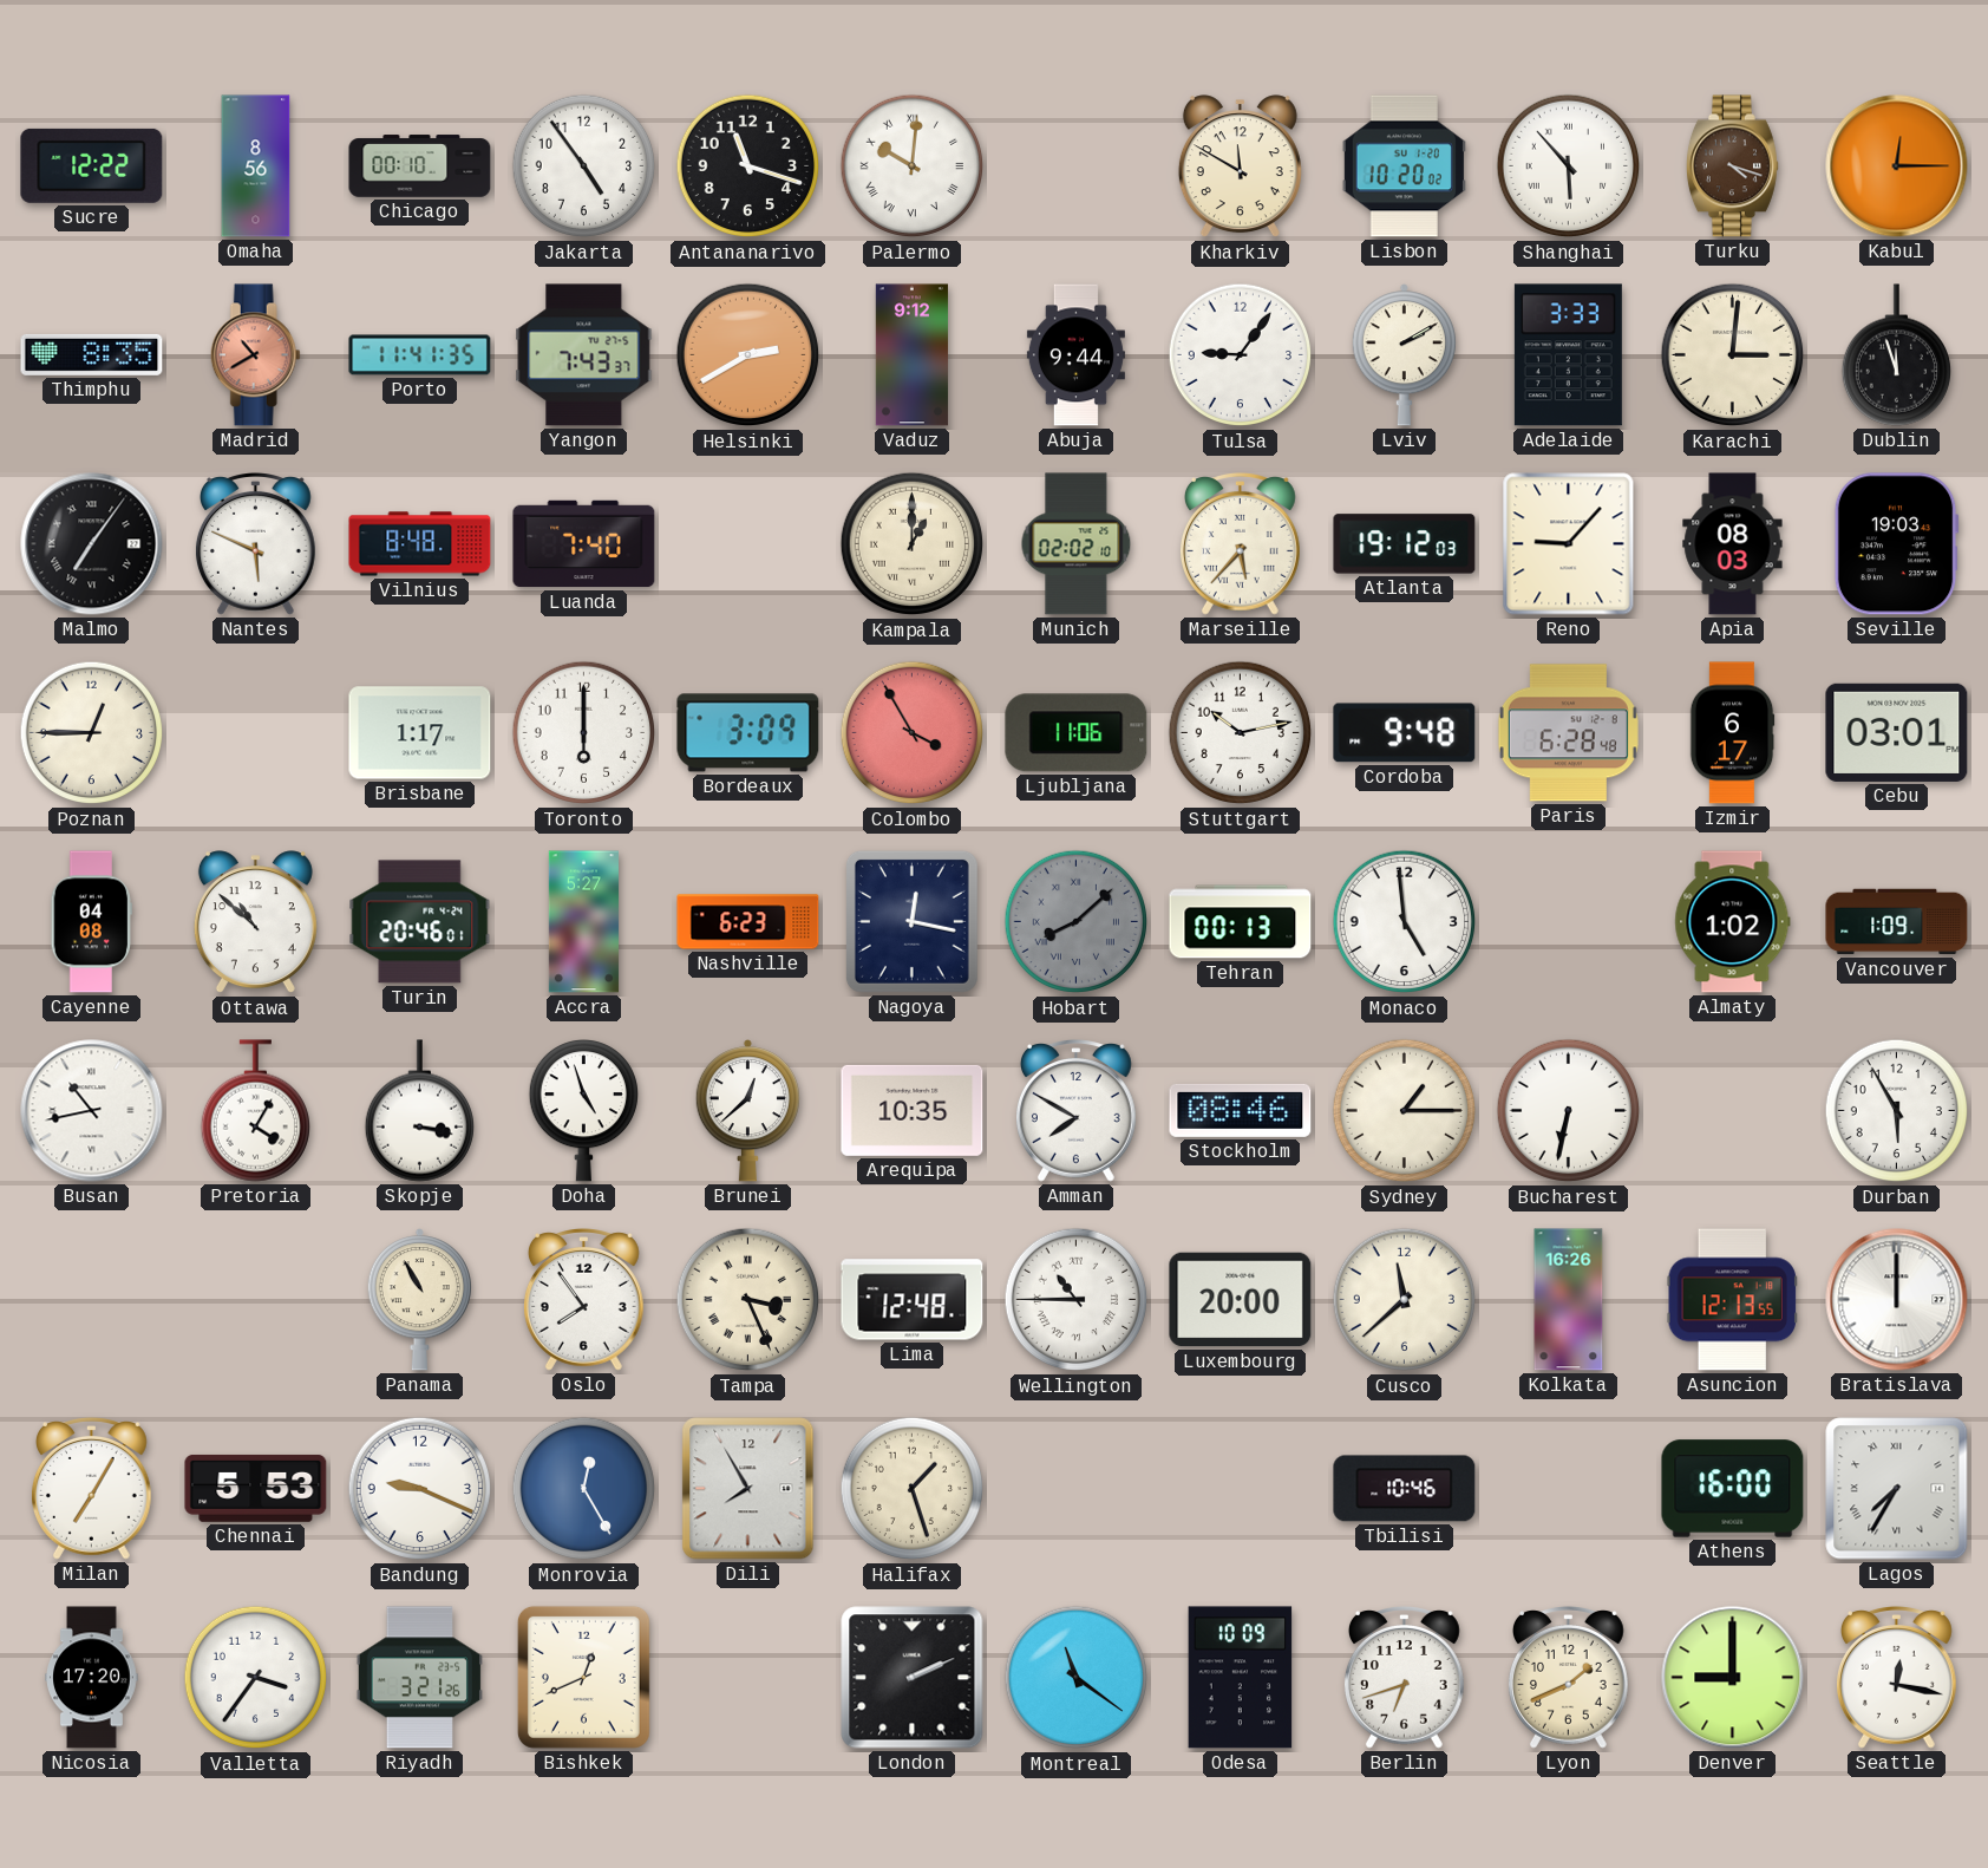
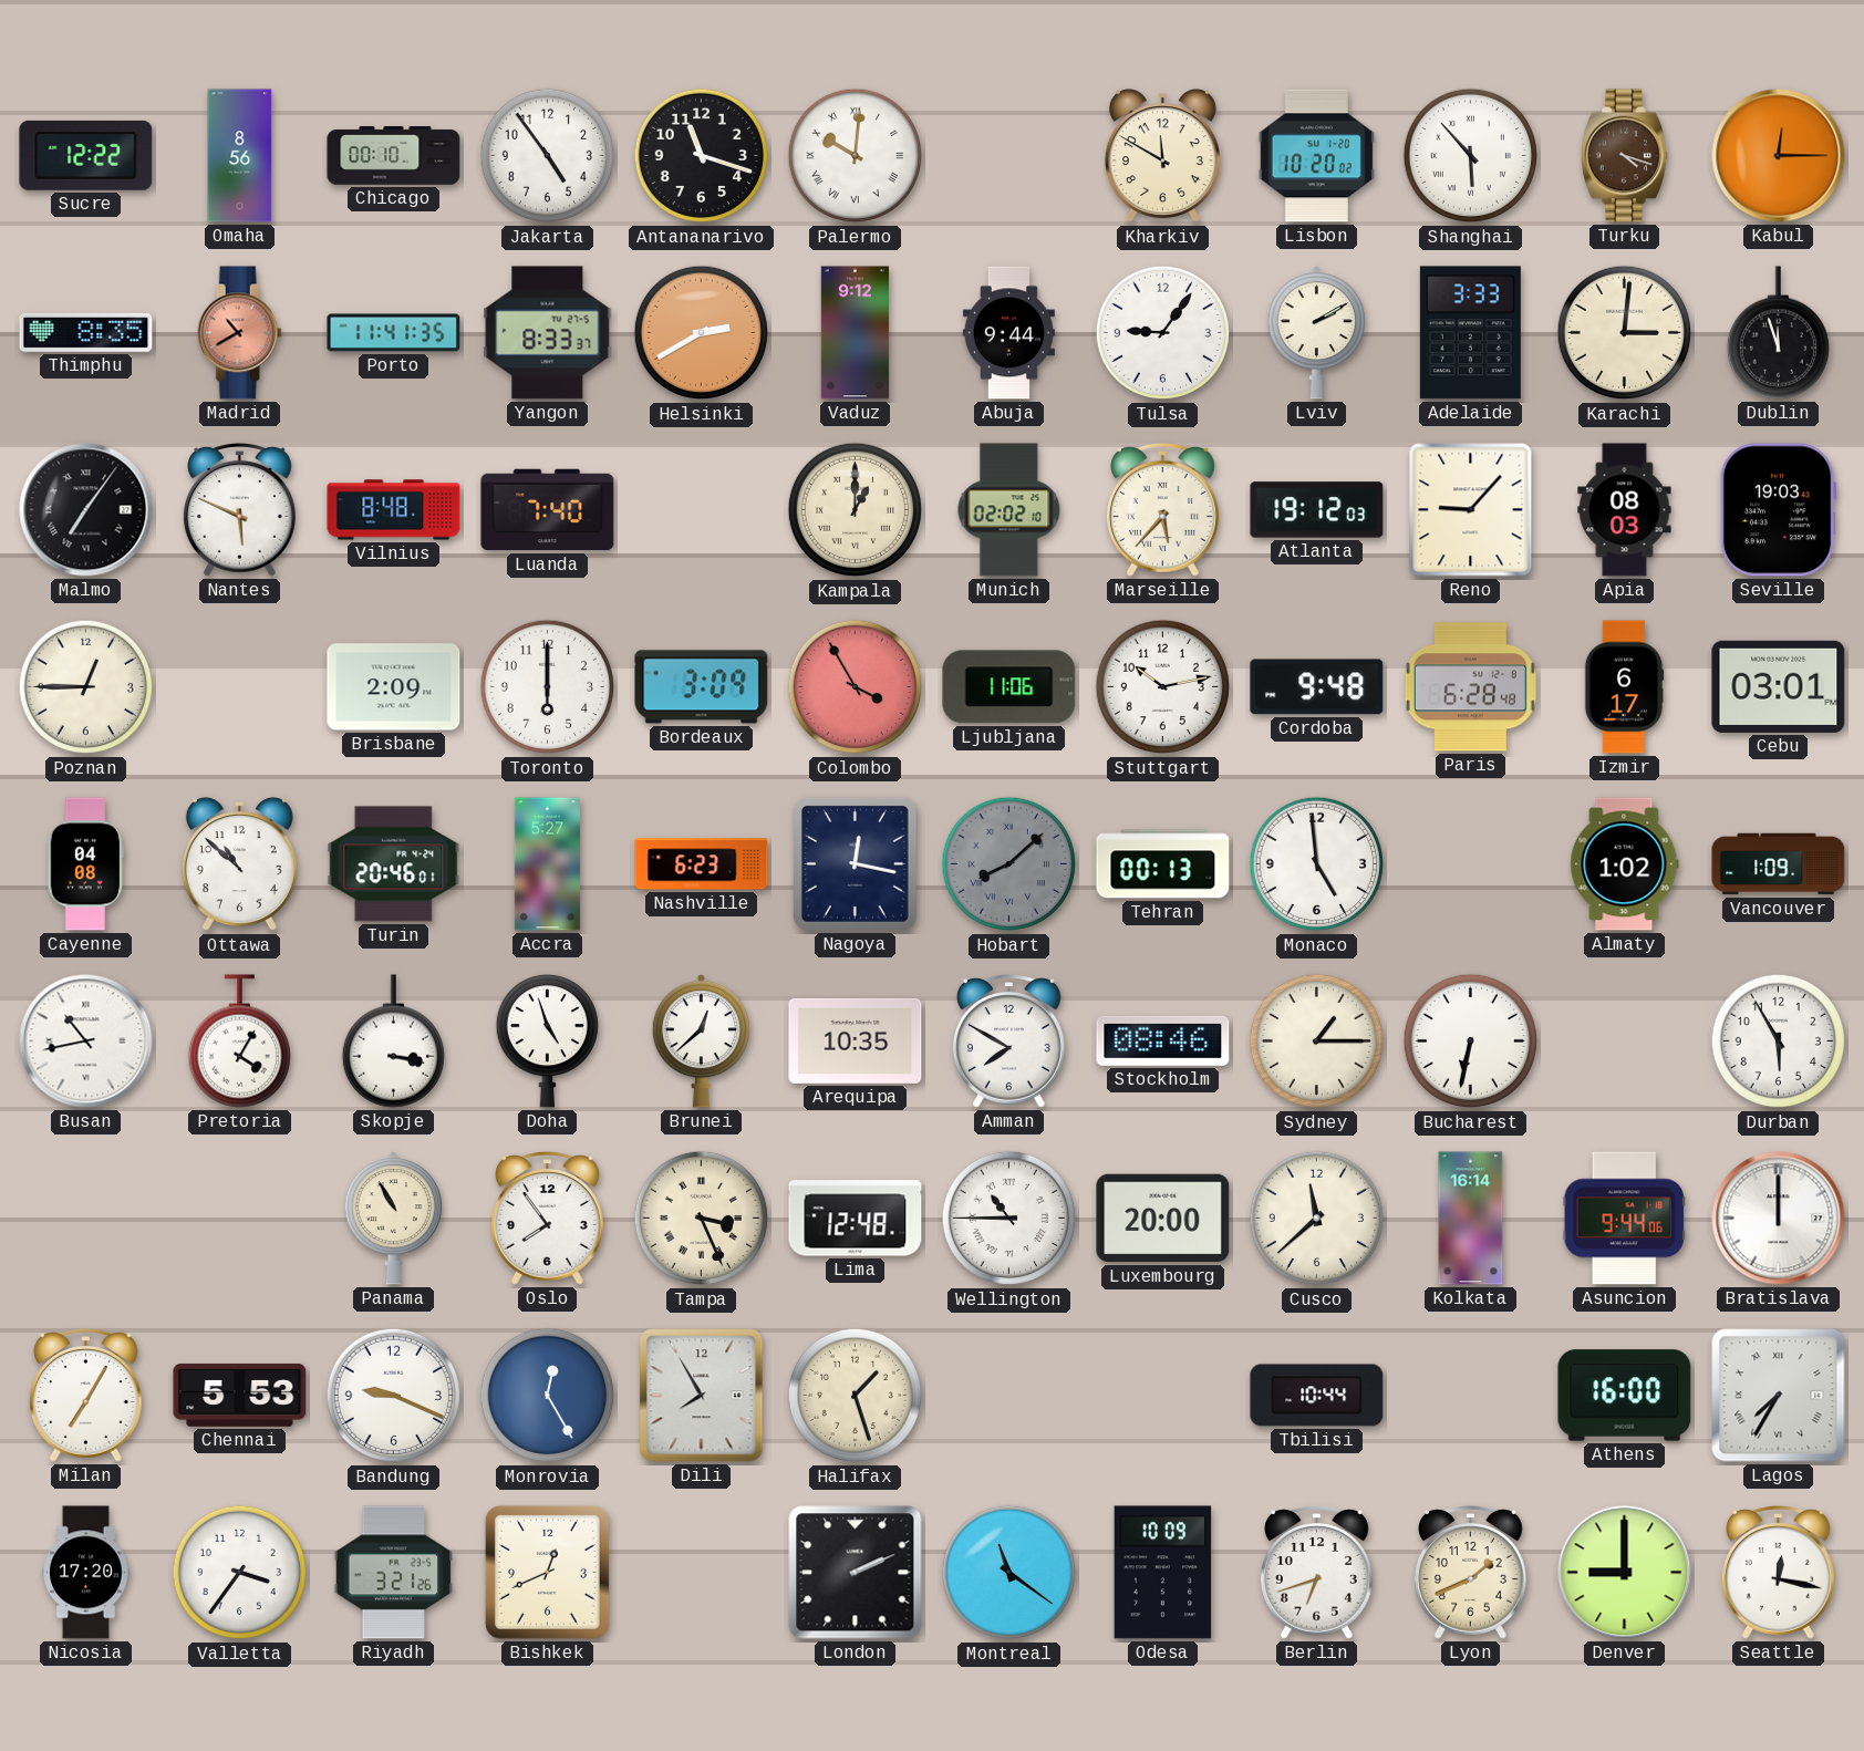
Yangon: 7:43 -> 8:33 (548, 333)
Brisbane: 1:17 -> 2:09 (394, 687)
Kolkata: 16:26 -> 16:14 (1471, 1219)
Asuncion: 12:13 -> 9:44 (1624, 1219)
Tbilisi: 10:46 -> 10:44 (1317, 1396)
